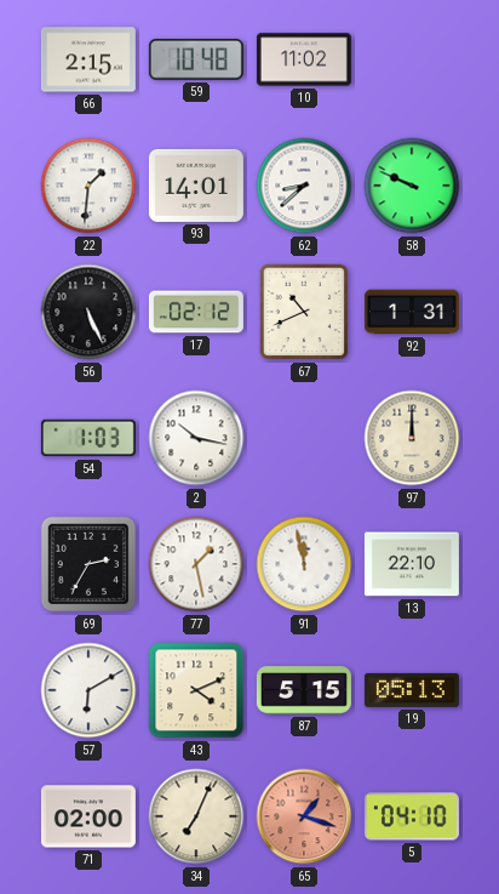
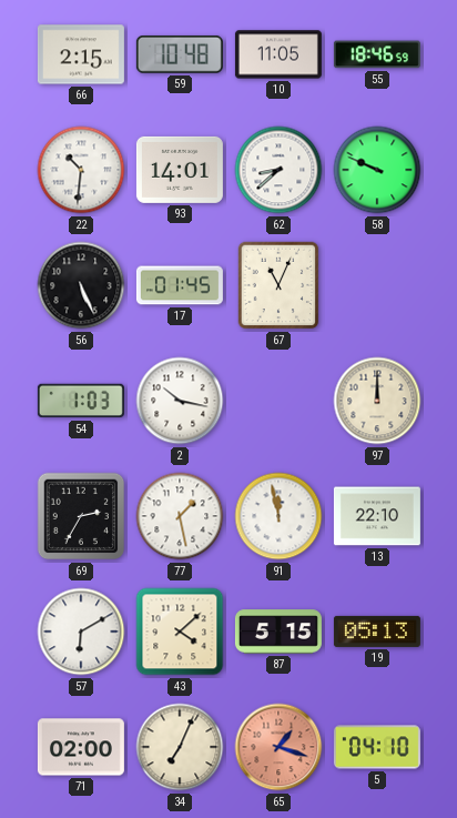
10: 11:02 -> 11:05 (278, 54)
55: none -> 18:46 (377, 54)
22: 1:31 -> 10:31 (81, 170)
17: 02:12 -> 01:45 (180, 285)
67: 10:41 -> 11:04 (278, 285)
92: 1:31 -> none (412, 312)
43: 4:11 -> 4:08 (180, 632)
